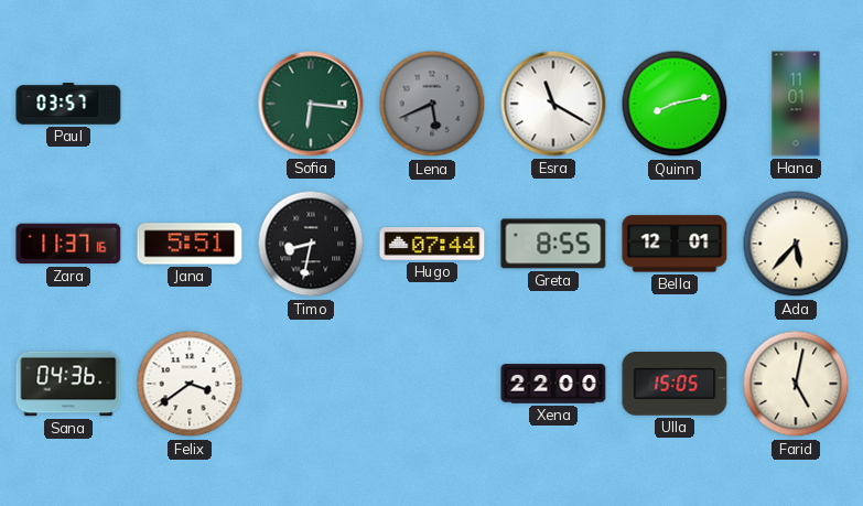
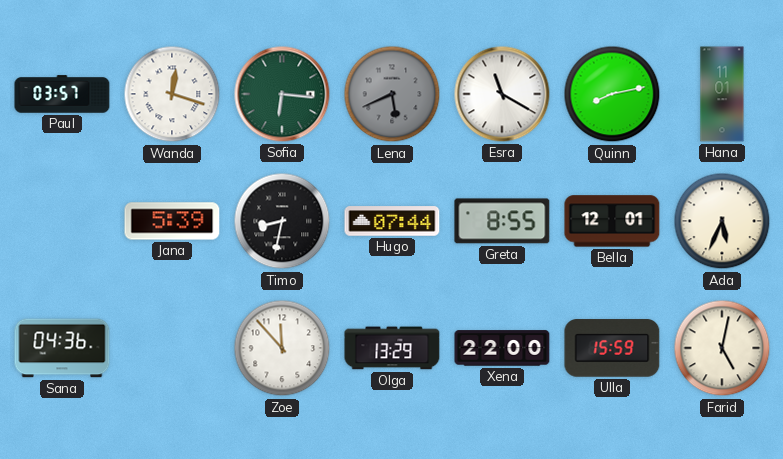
Wanda: none -> 12:18 (172, 94)
Zara: 11:37 -> none (68, 244)
Jana: 5:51 -> 5:39 (172, 221)
Ada: 5:37 -> 5:34 (722, 221)
Felix: 3:39 -> none (190, 384)
Zoe: none -> 11:53 (282, 348)
Olga: none -> 13:29 (392, 348)
Ulla: 15:05 -> 15:59 (612, 348)
